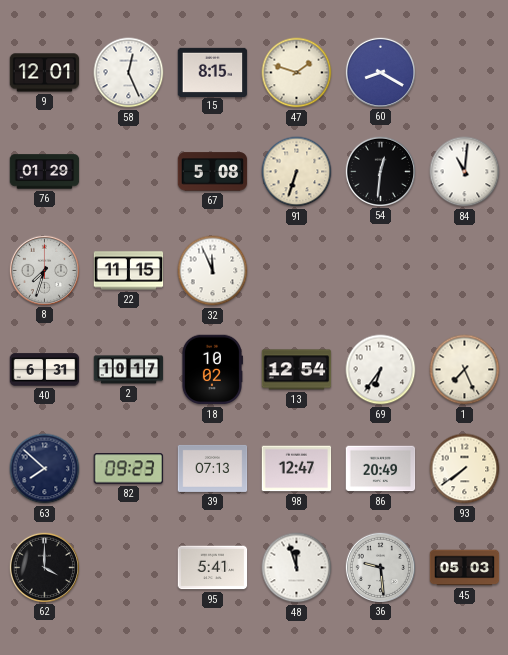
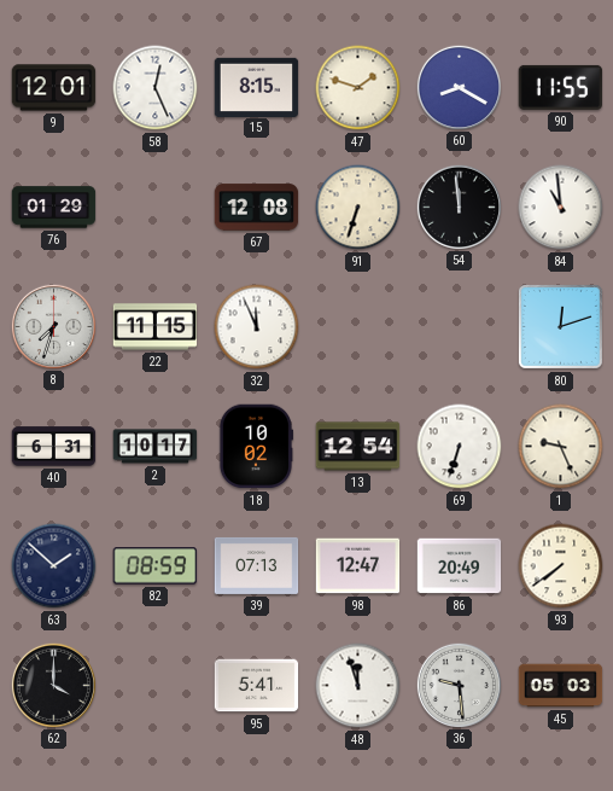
90: none -> 11:55 (561, 87)
67: 5:08 -> 12:08 (257, 208)
54: 12:31 -> 11:59 (459, 207)
84: 11:01 -> 10:59 (561, 208)
80: none -> 12:12 (560, 326)
69: 6:36 -> 6:33 (460, 447)
1: 7:26 -> 9:26 (561, 447)
63: 7:52 -> 1:52 (54, 566)
82: 09:23 -> 08:59 (156, 566)
